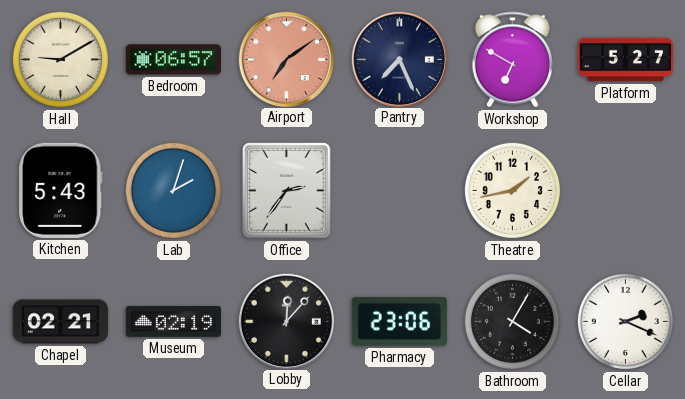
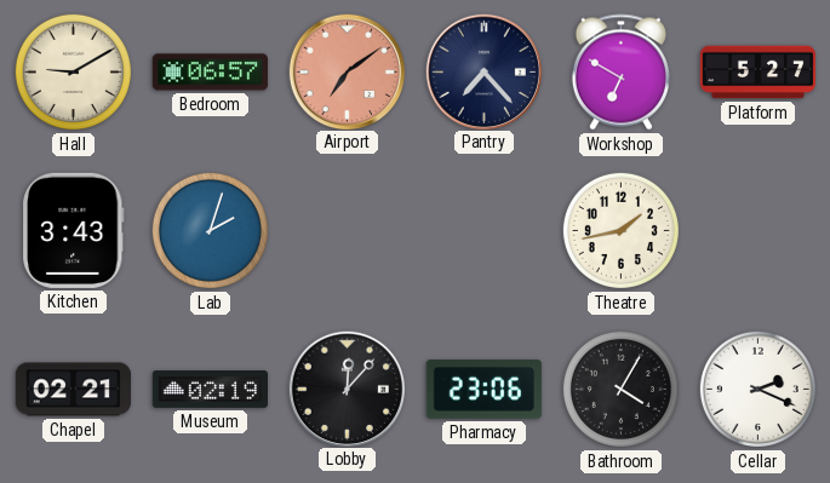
Pantry: 7:26 -> 7:23 (483, 71)
Kitchen: 5:43 -> 3:43 (73, 230)
Office: 2:36 -> none (287, 191)
